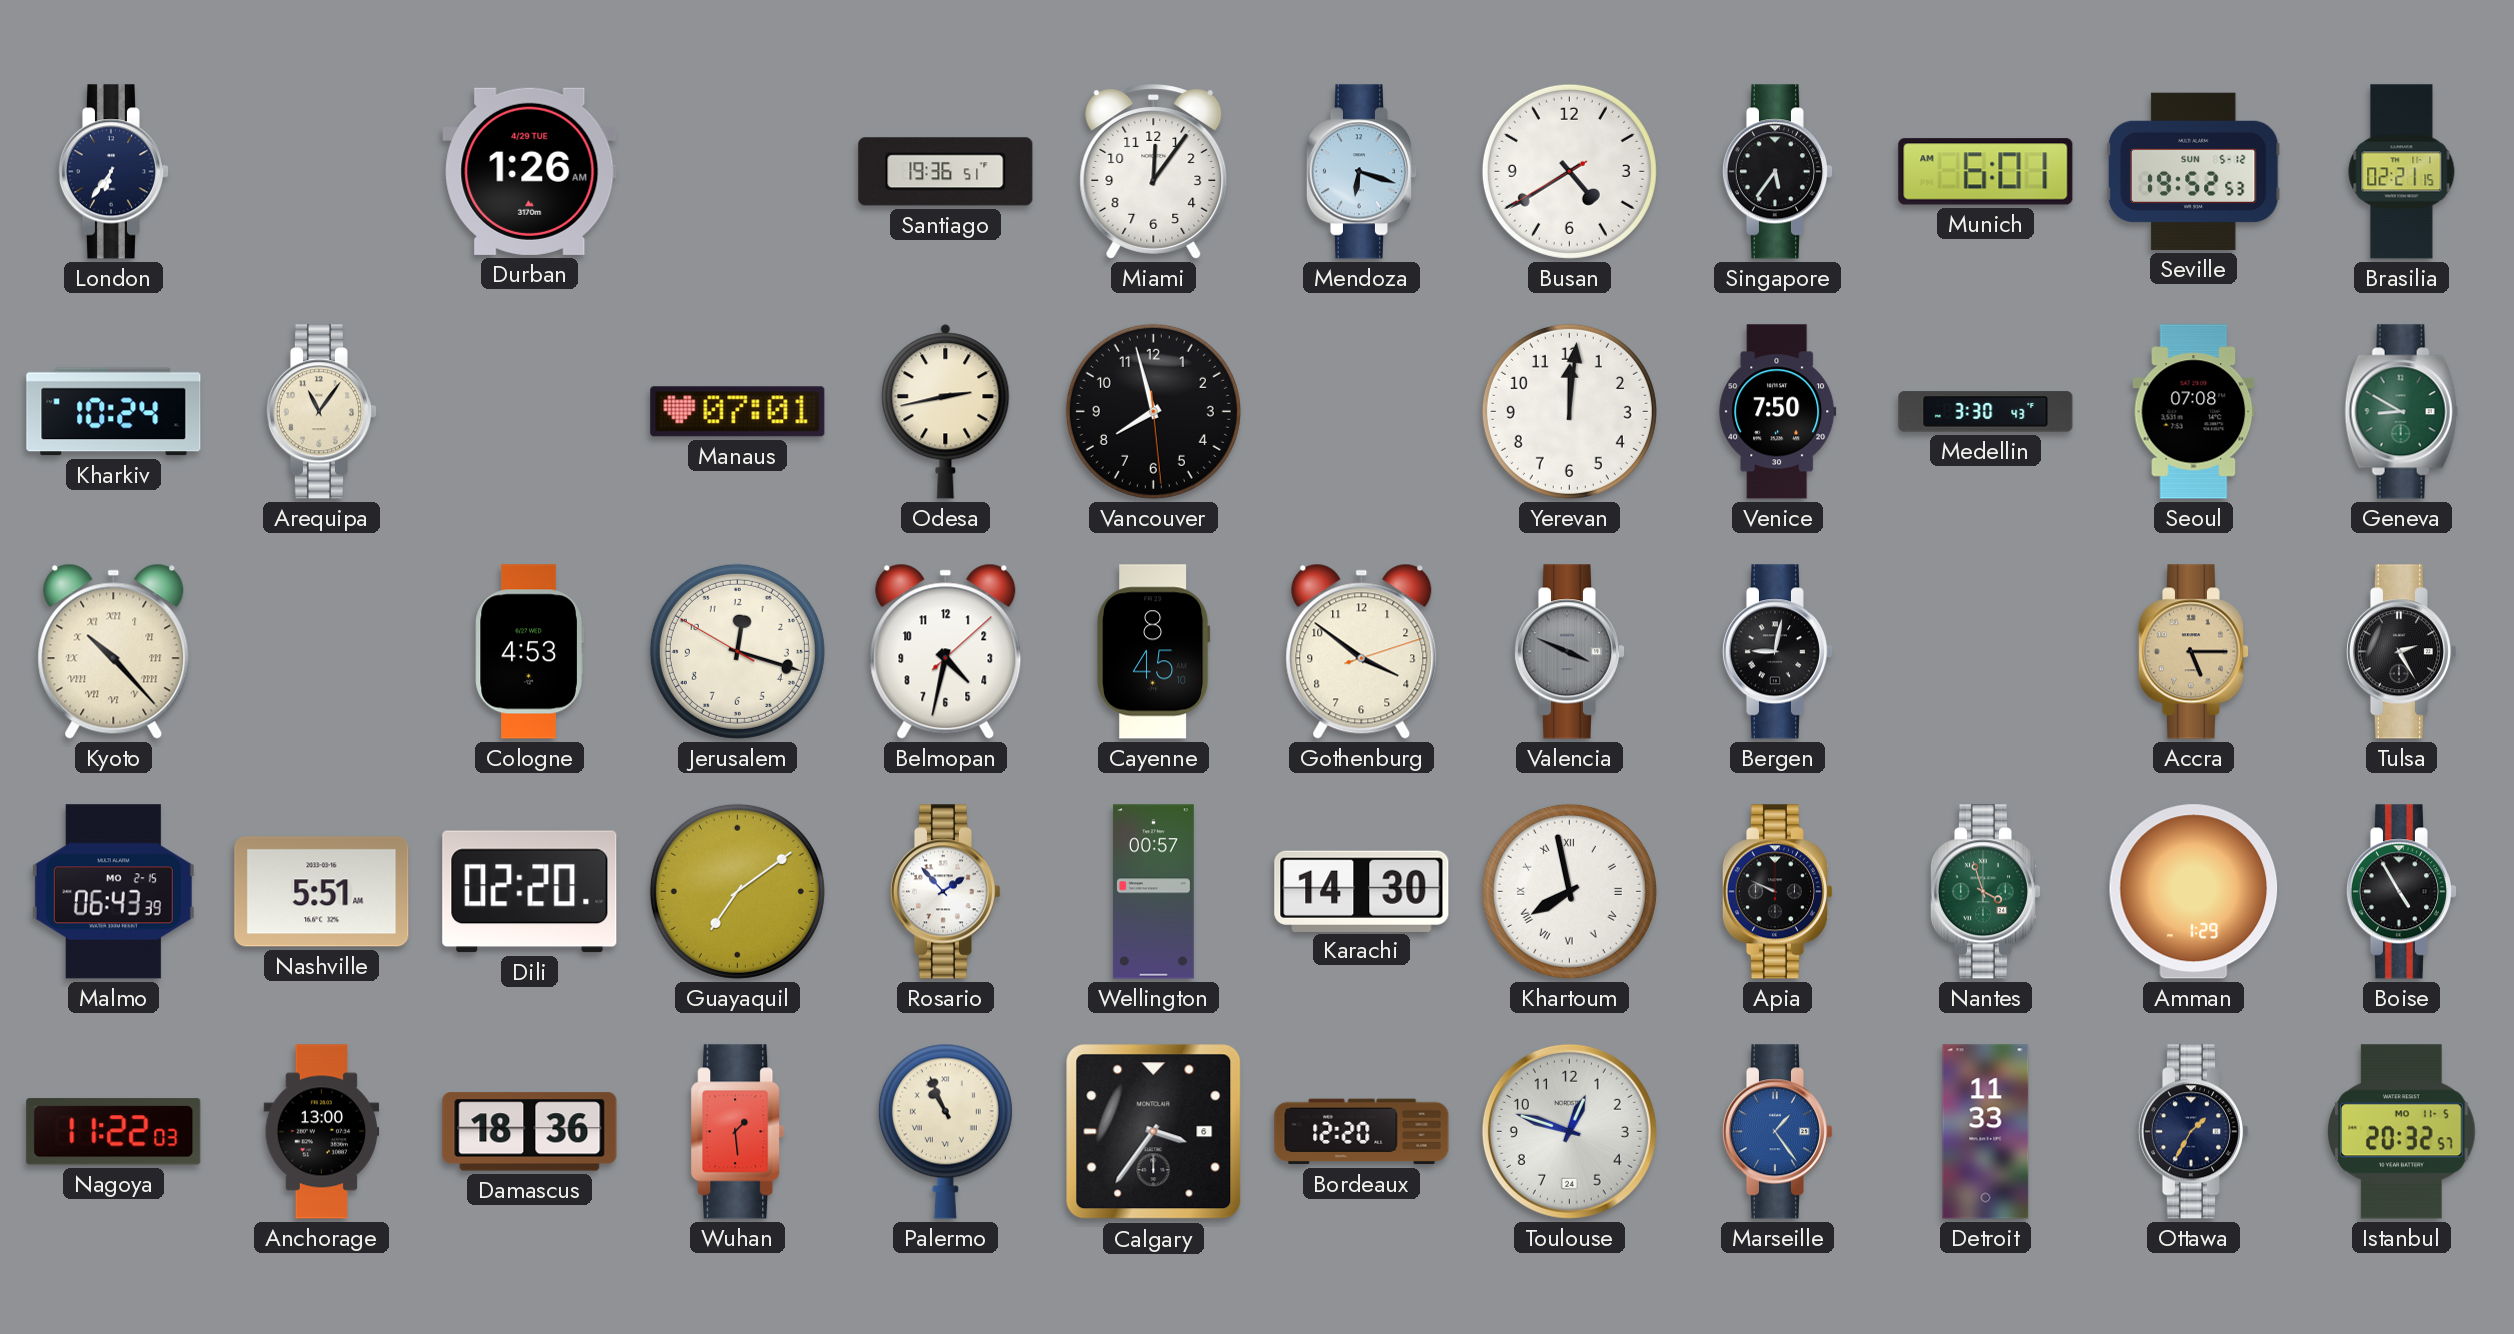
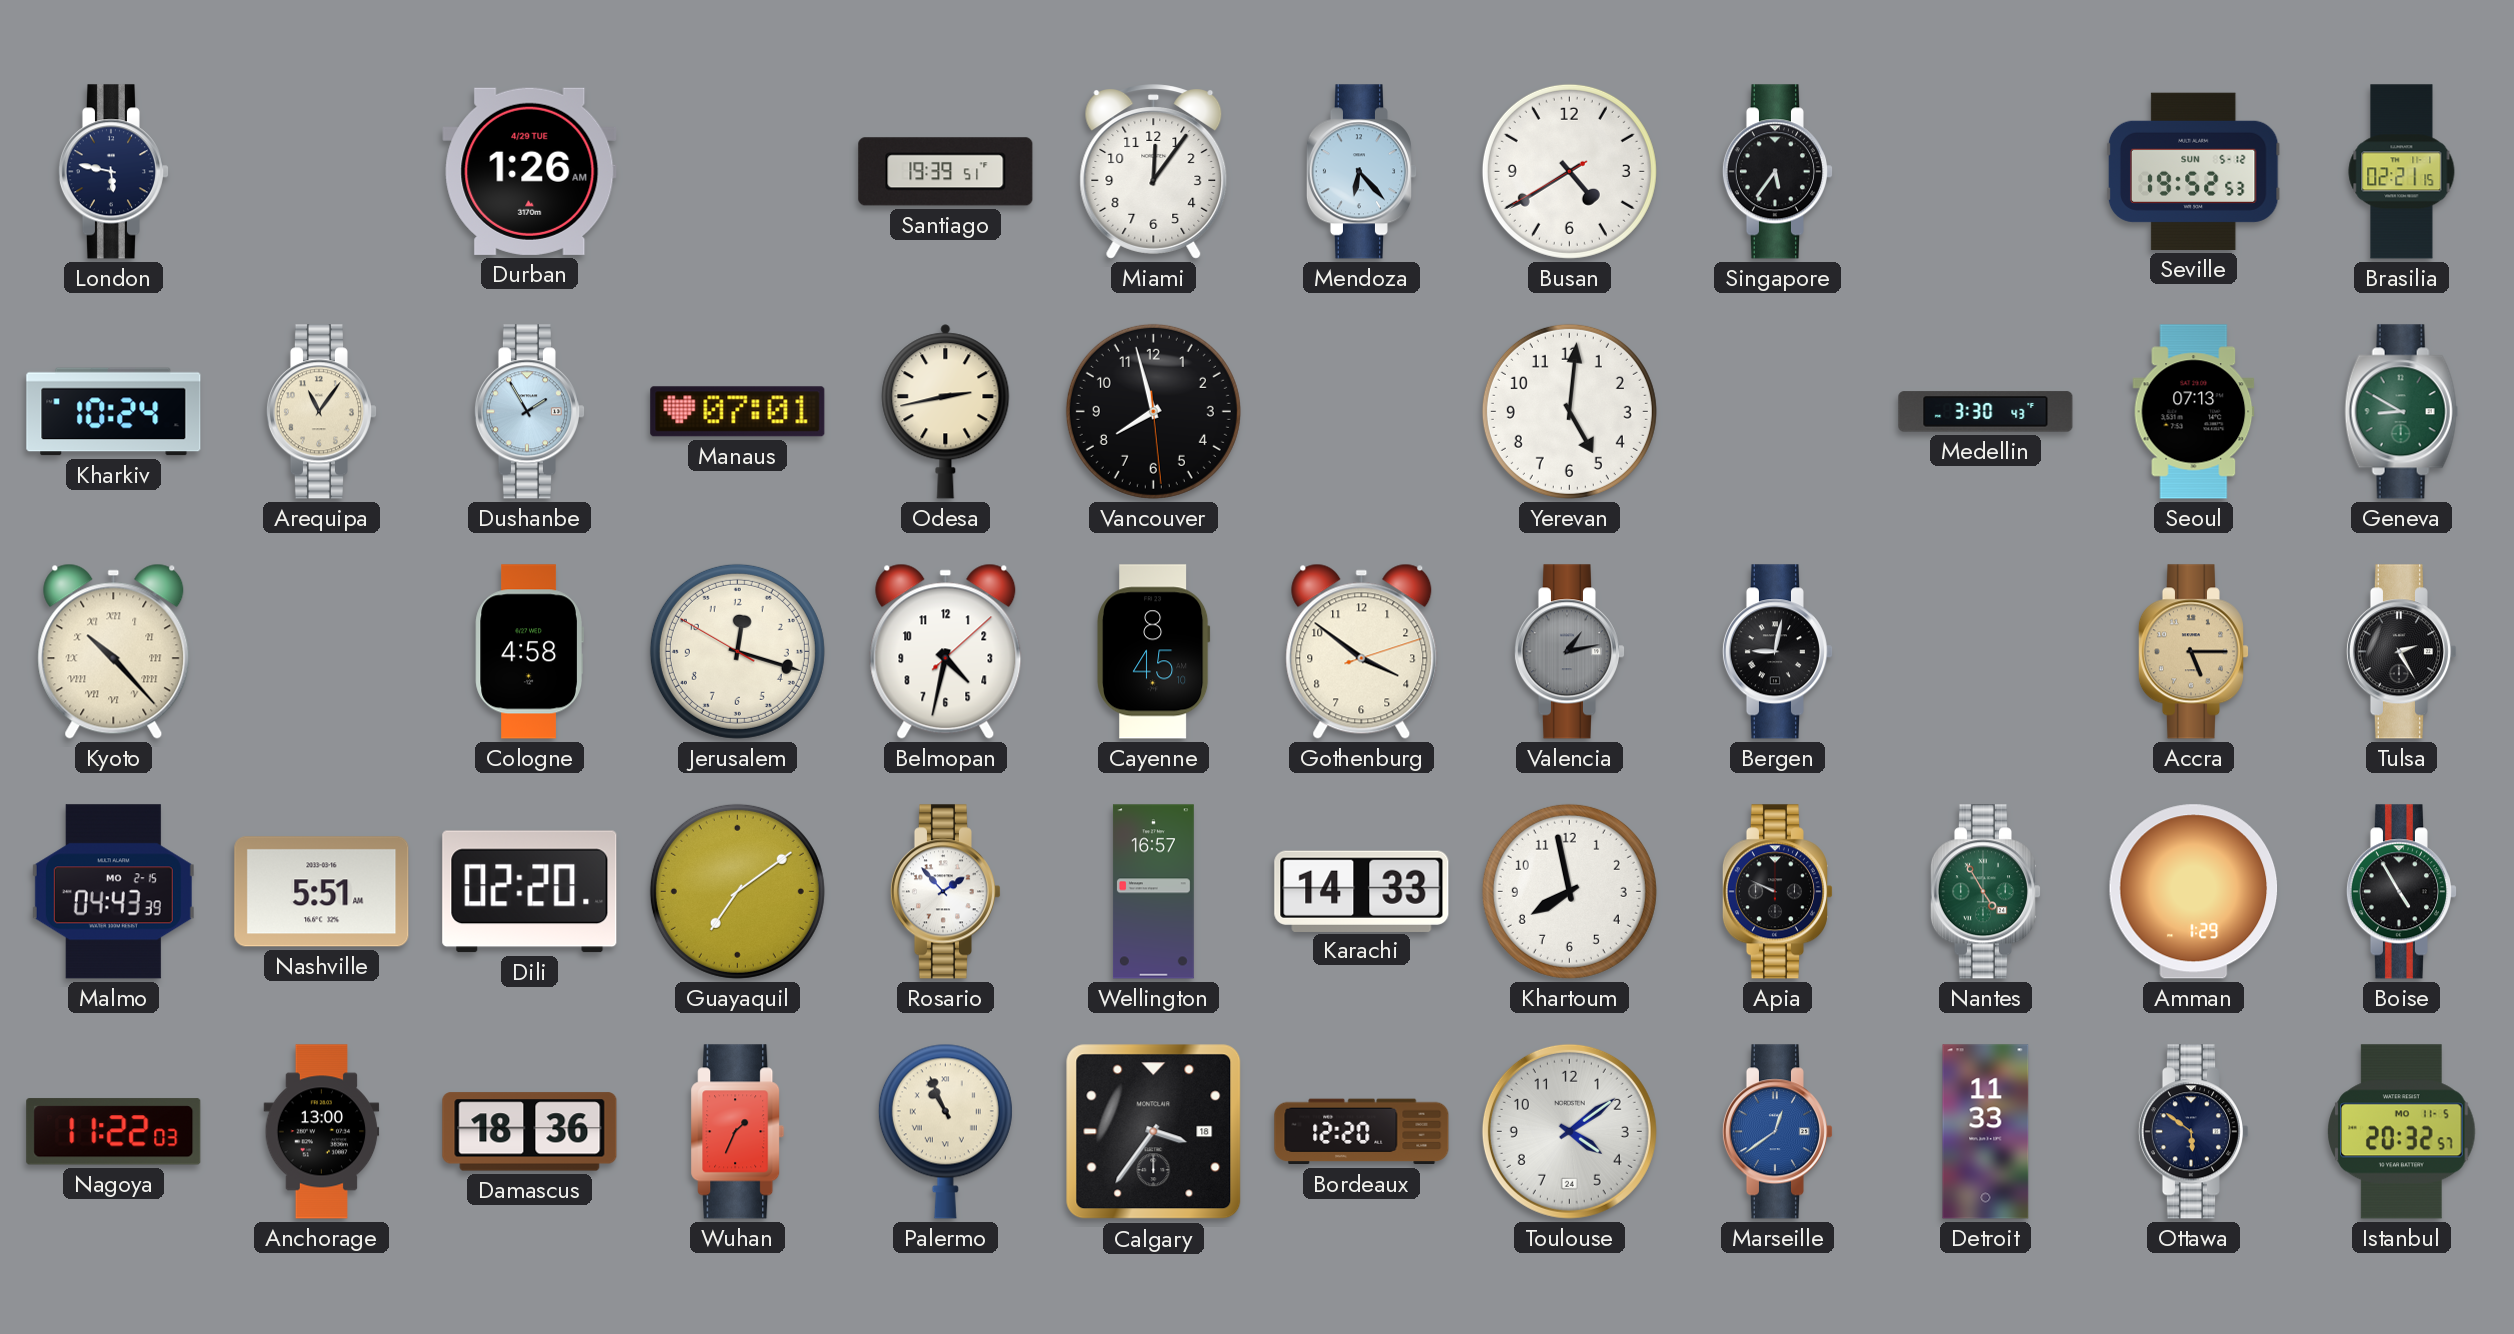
London: 6:36 -> 5:47 (113, 172)
Santiago: 19:36 -> 19:39 (946, 172)
Mendoza: 6:18 -> 6:23 (1361, 172)
Munich: 6:01 -> none (1986, 172)
Dushanbe: none -> 1:55 (529, 412)
Yerevan: 12:01 -> 5:01 (1569, 411)
Venice: 7:50 -> none (1778, 412)
Seoul: 07:08 -> 07:13 (2194, 412)
Cologne: 4:53 -> 4:58 (529, 652)
Valencia: 3:49 -> 1:13 (1569, 652)
Malmo: 06:43 -> 04:43 (113, 892)
Wellington: 00:57 -> 16:57 (1153, 892)
Karachi: 14:30 -> 14:33 (1362, 891)
Khartoum numerals: Roman -> Arabic (1569, 891)
Nantes: 3:57 -> 4:55 (1985, 892)
Wuhan: 1:29 -> 1:34 (738, 1132)
Calgary date: 6 -> 18 (1154, 1132)
Toulouse: 12:48 -> 4:09 (1569, 1131)
Marseille: 1:24 -> 12:39 (1777, 1132)
Ottawa: 1:35 -> 5:51 (2193, 1132)
